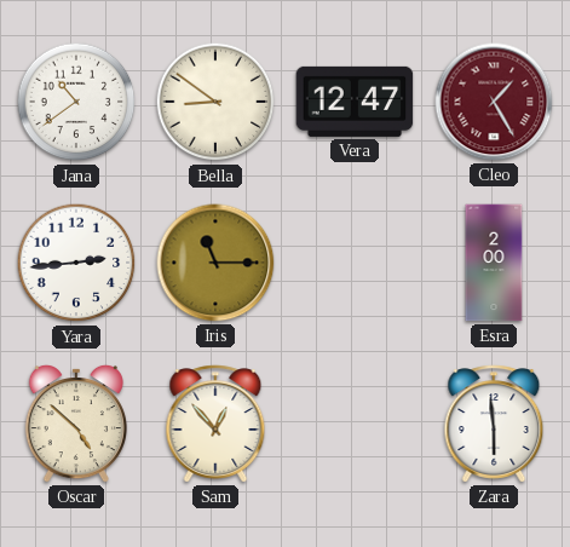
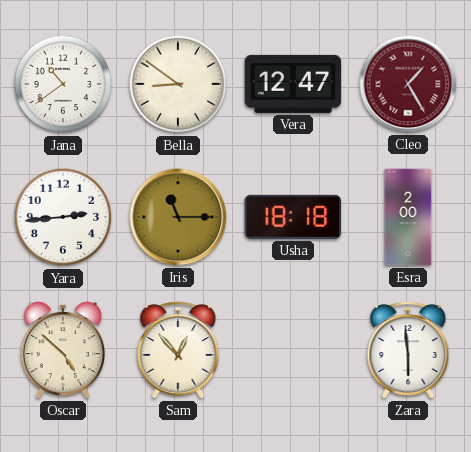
Usha: none -> 18:18 (293, 217)
